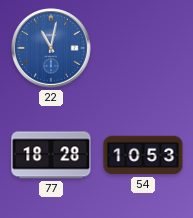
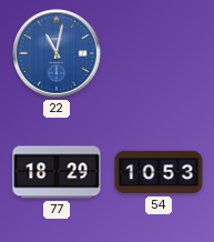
77: 18:28 -> 18:29 (57, 172)
